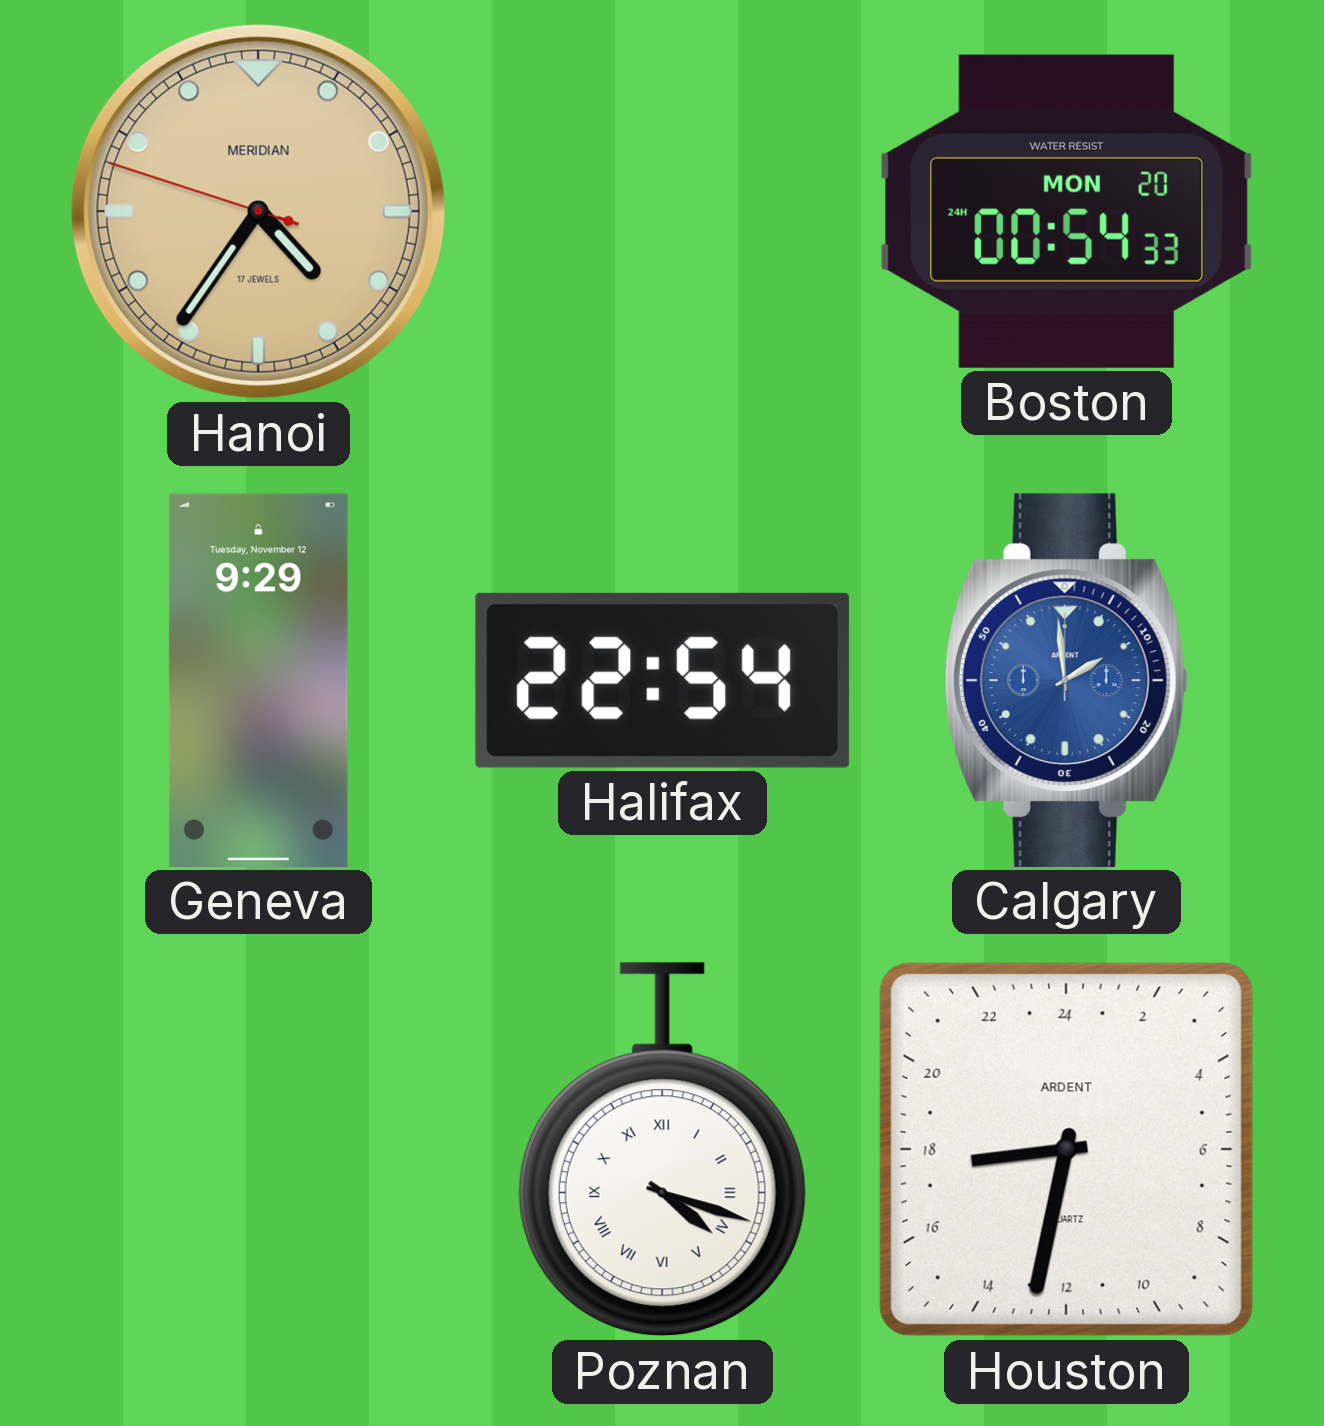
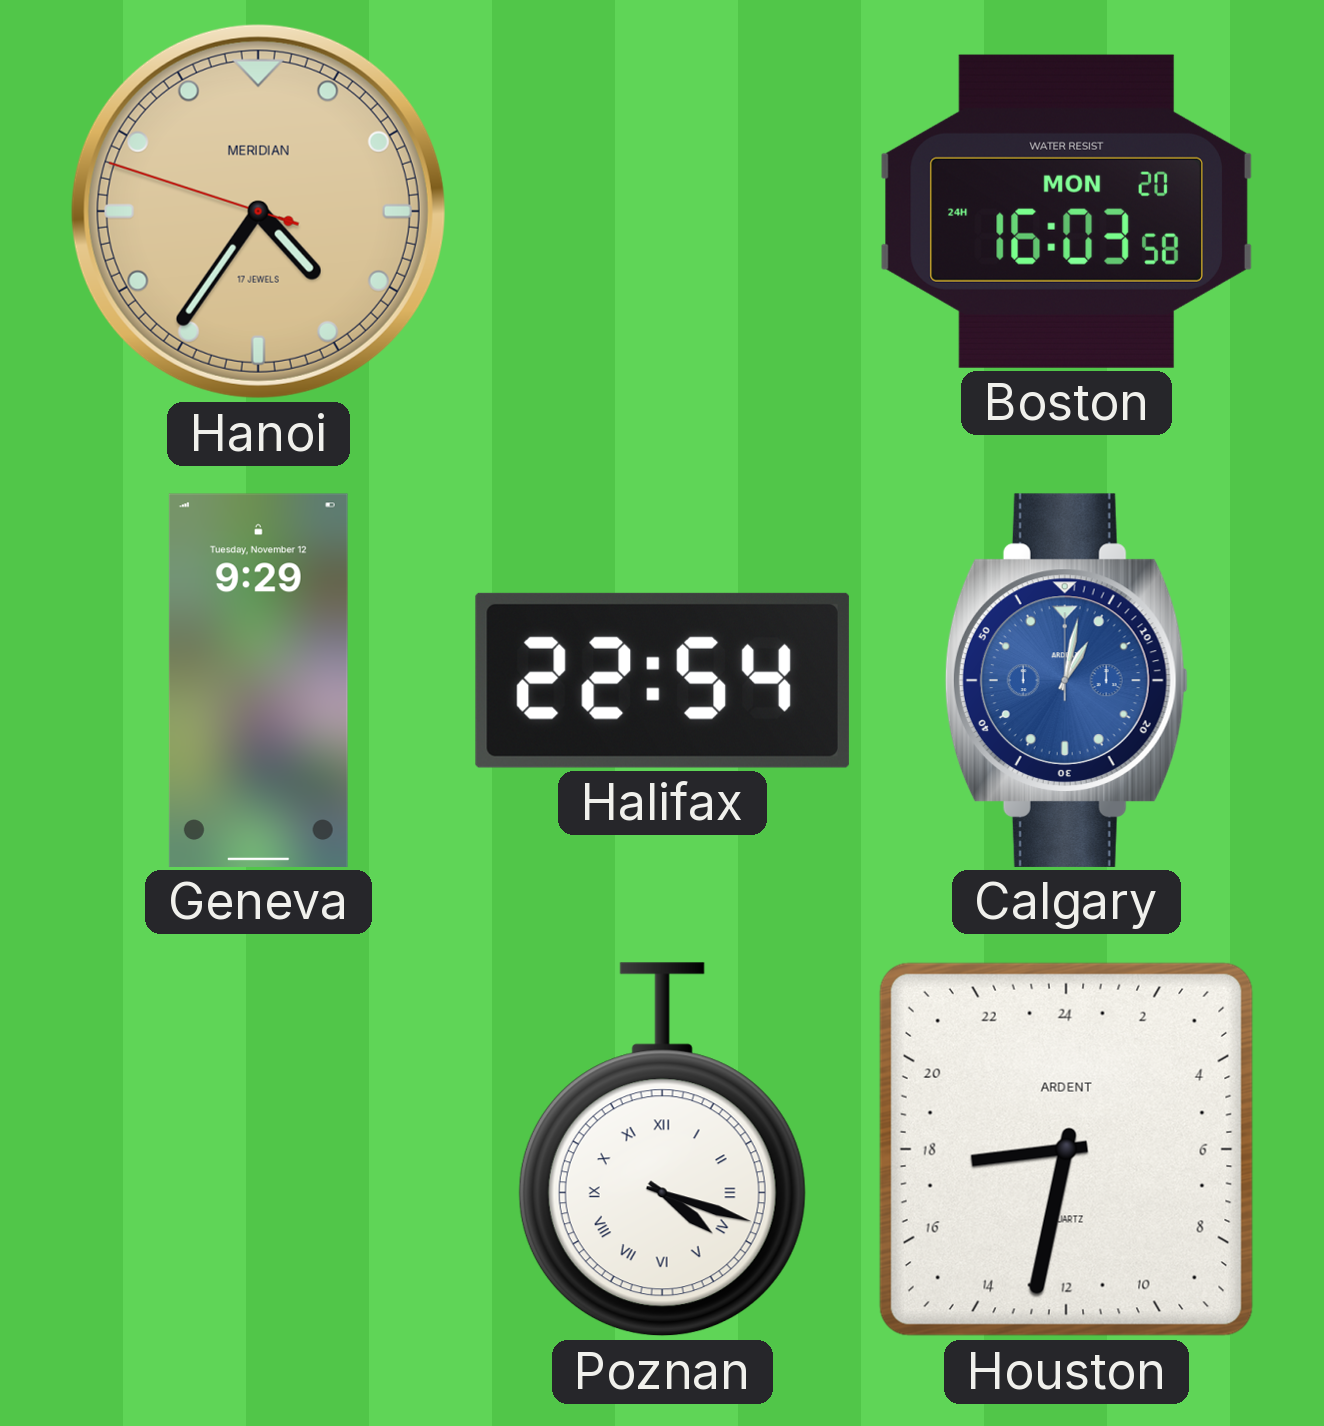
Boston: 00:54 -> 16:03 (1066, 211)
Calgary: 1:59 -> 1:02 (1066, 680)
